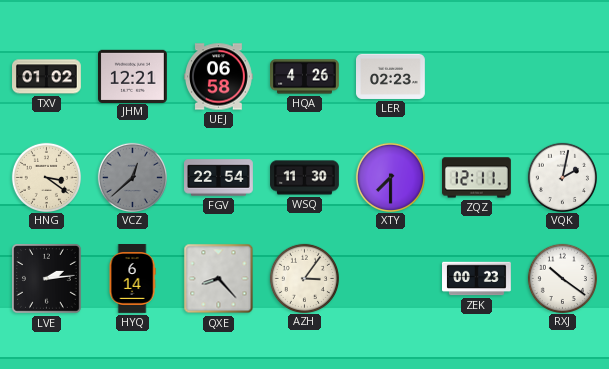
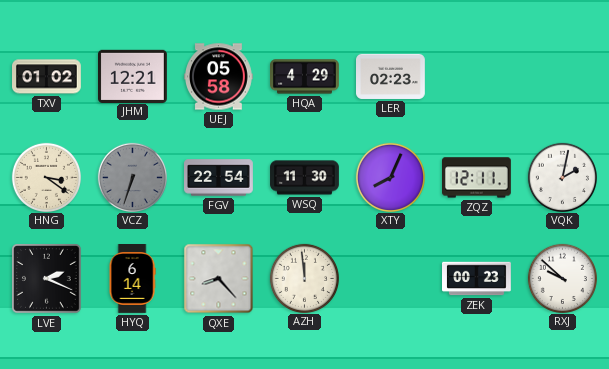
UEJ: 06:58 -> 05:58 (219, 77)
HQA: 4:26 -> 4:29 (305, 77)
VCZ: 12:38 -> 6:33 (132, 177)
XTY: 7:30 -> 8:04 (390, 177)
LVE: 2:14 -> 2:19 (47, 279)
AZH: 3:06 -> 11:59 (304, 278)
RXJ: 10:21 -> 9:52 (562, 278)
